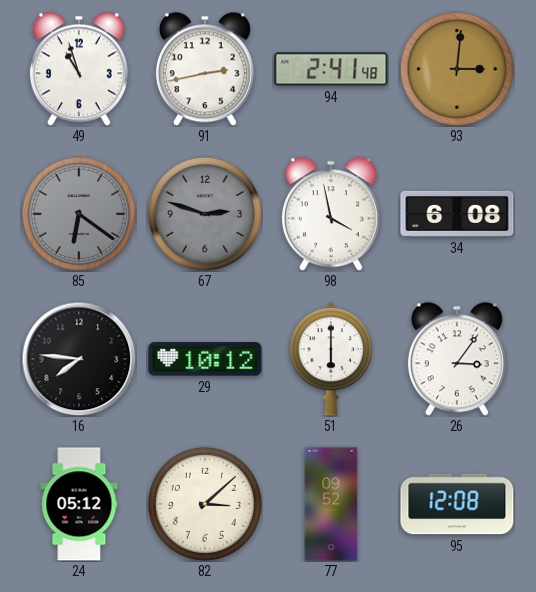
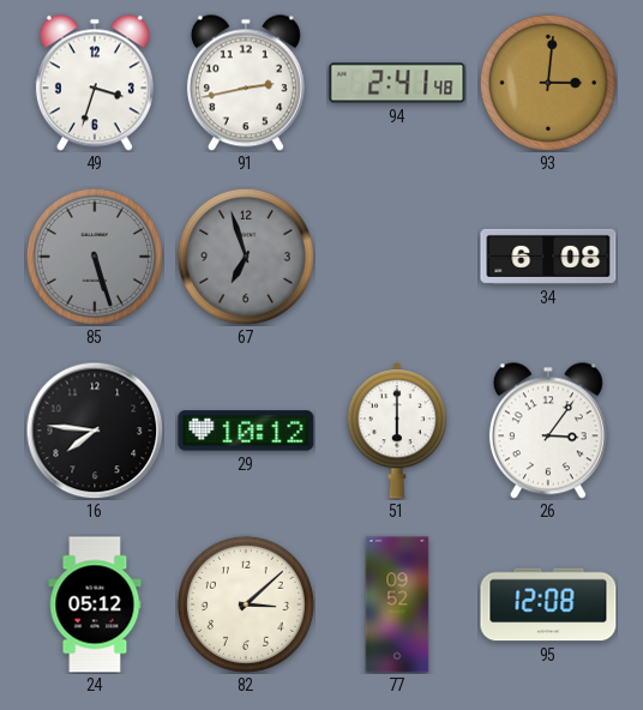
49: 10:57 -> 3:33 (95, 83)
85: 6:21 -> 5:27 (95, 257)
67: 2:48 -> 6:57 (246, 257)
98: 3:58 -> none (331, 214)
